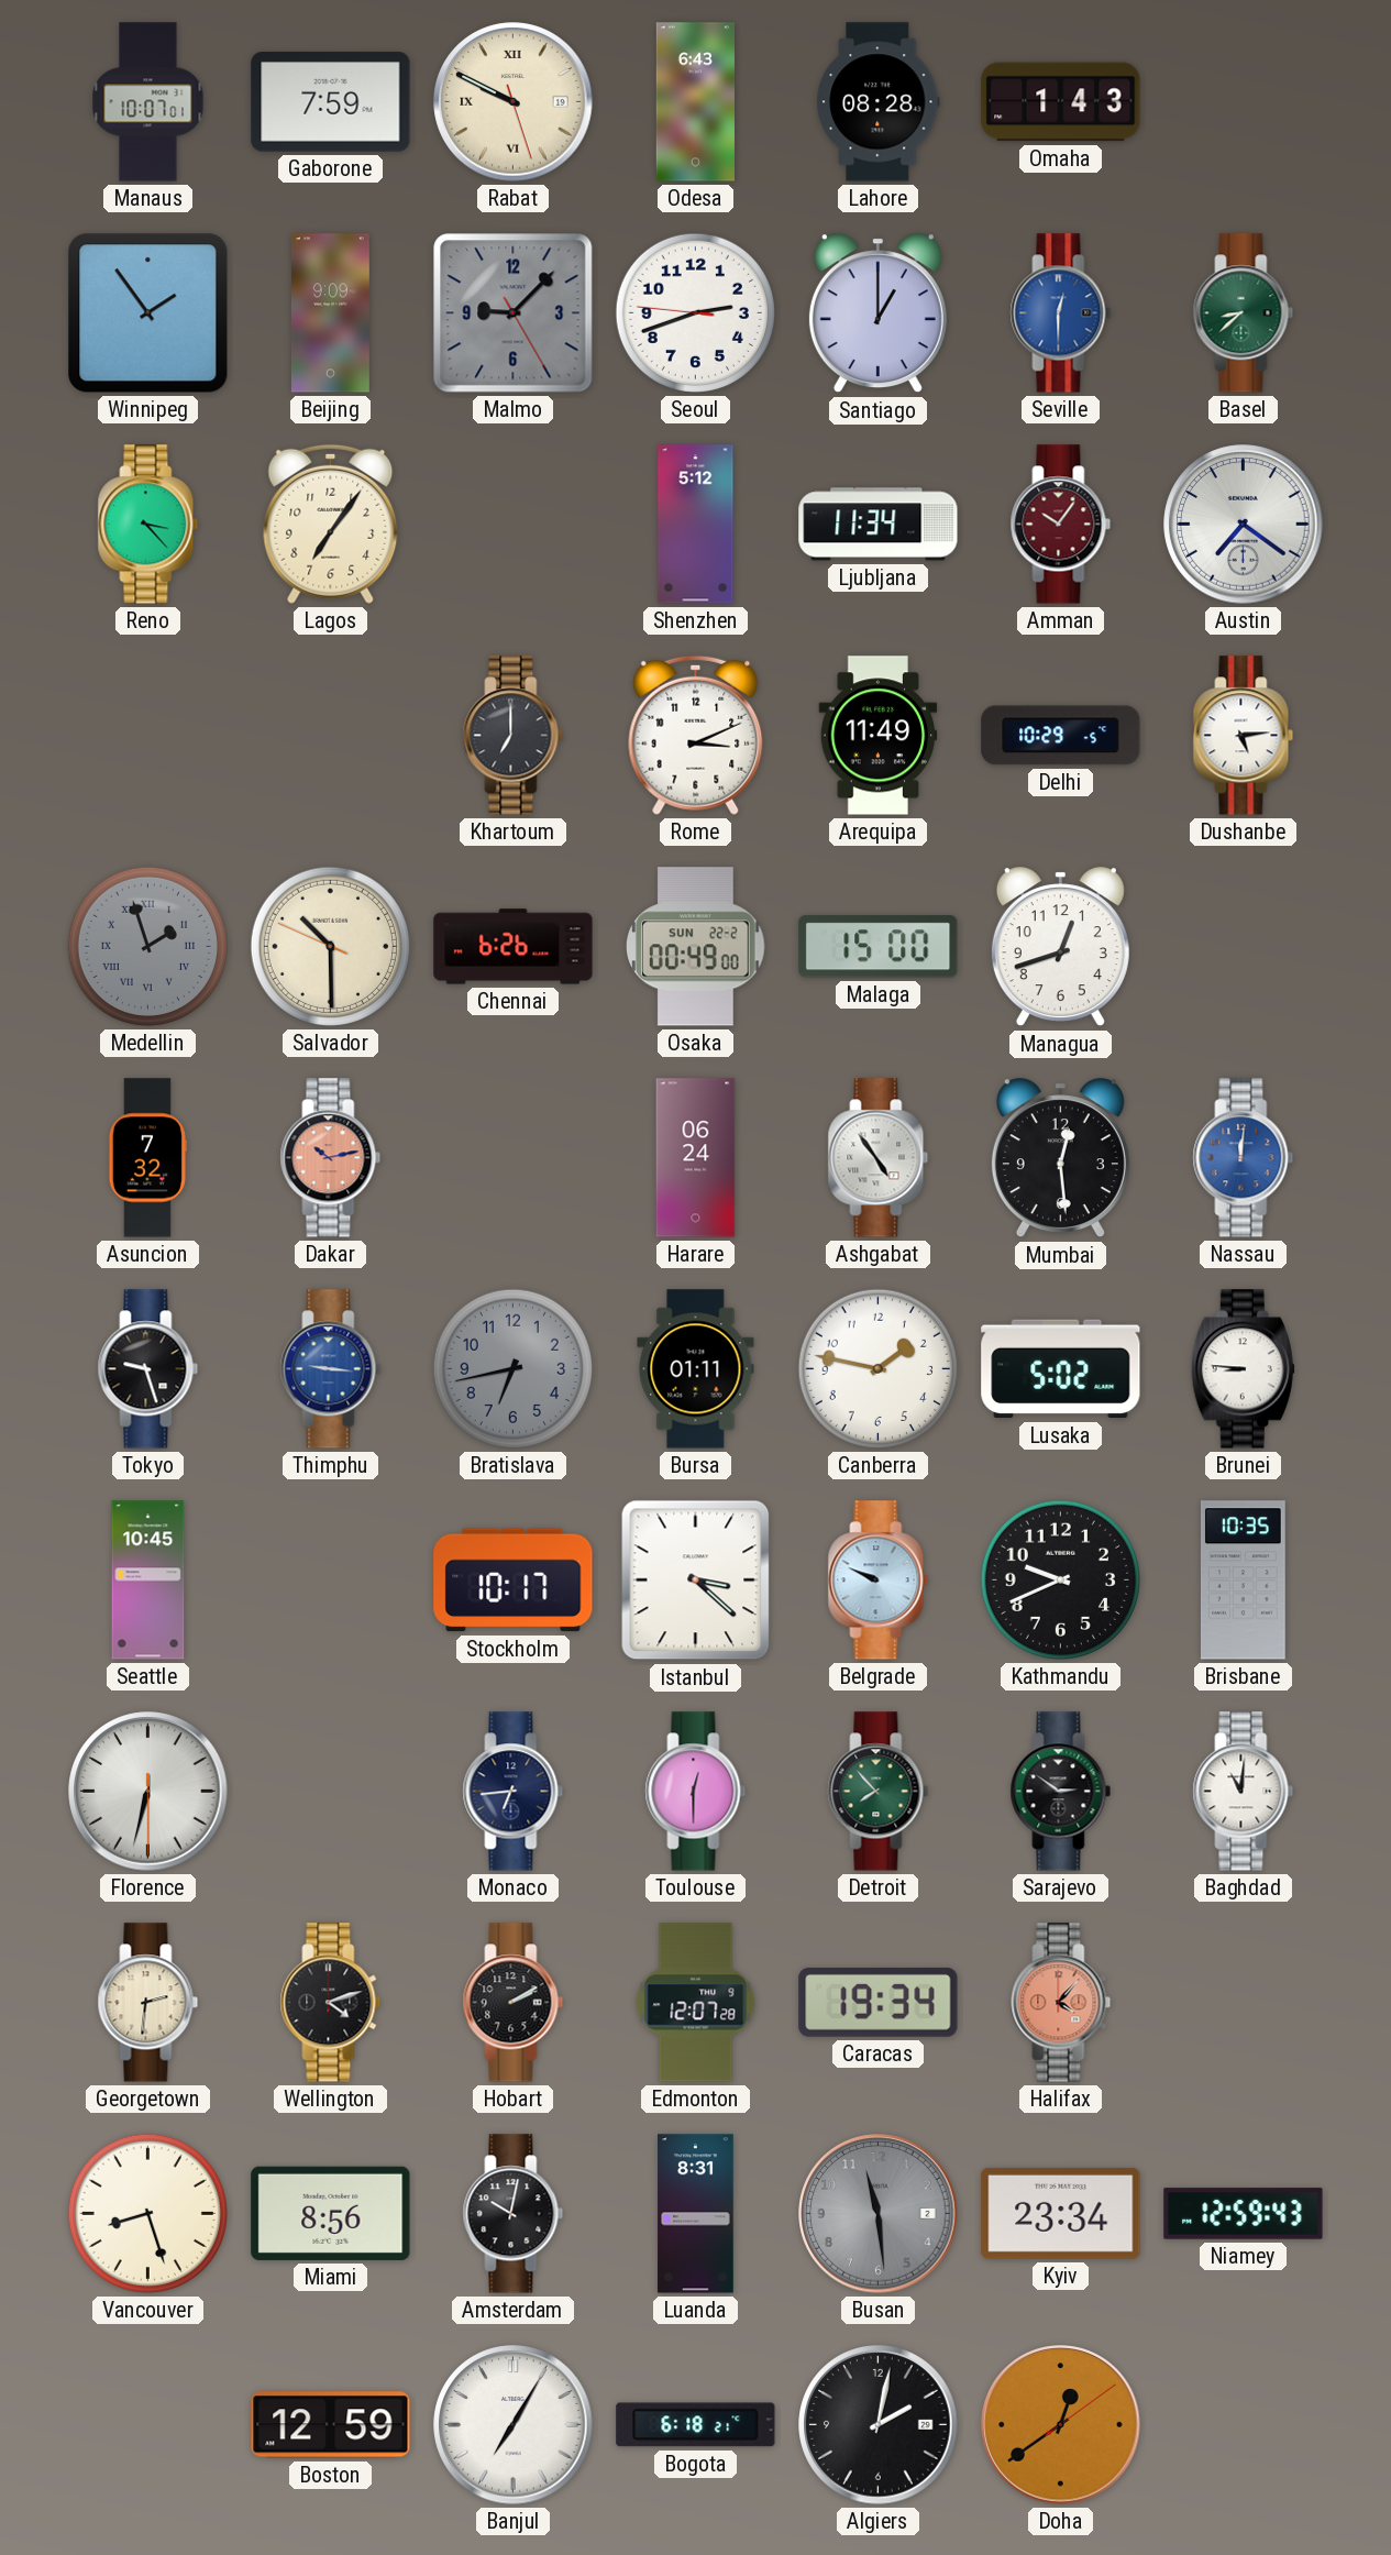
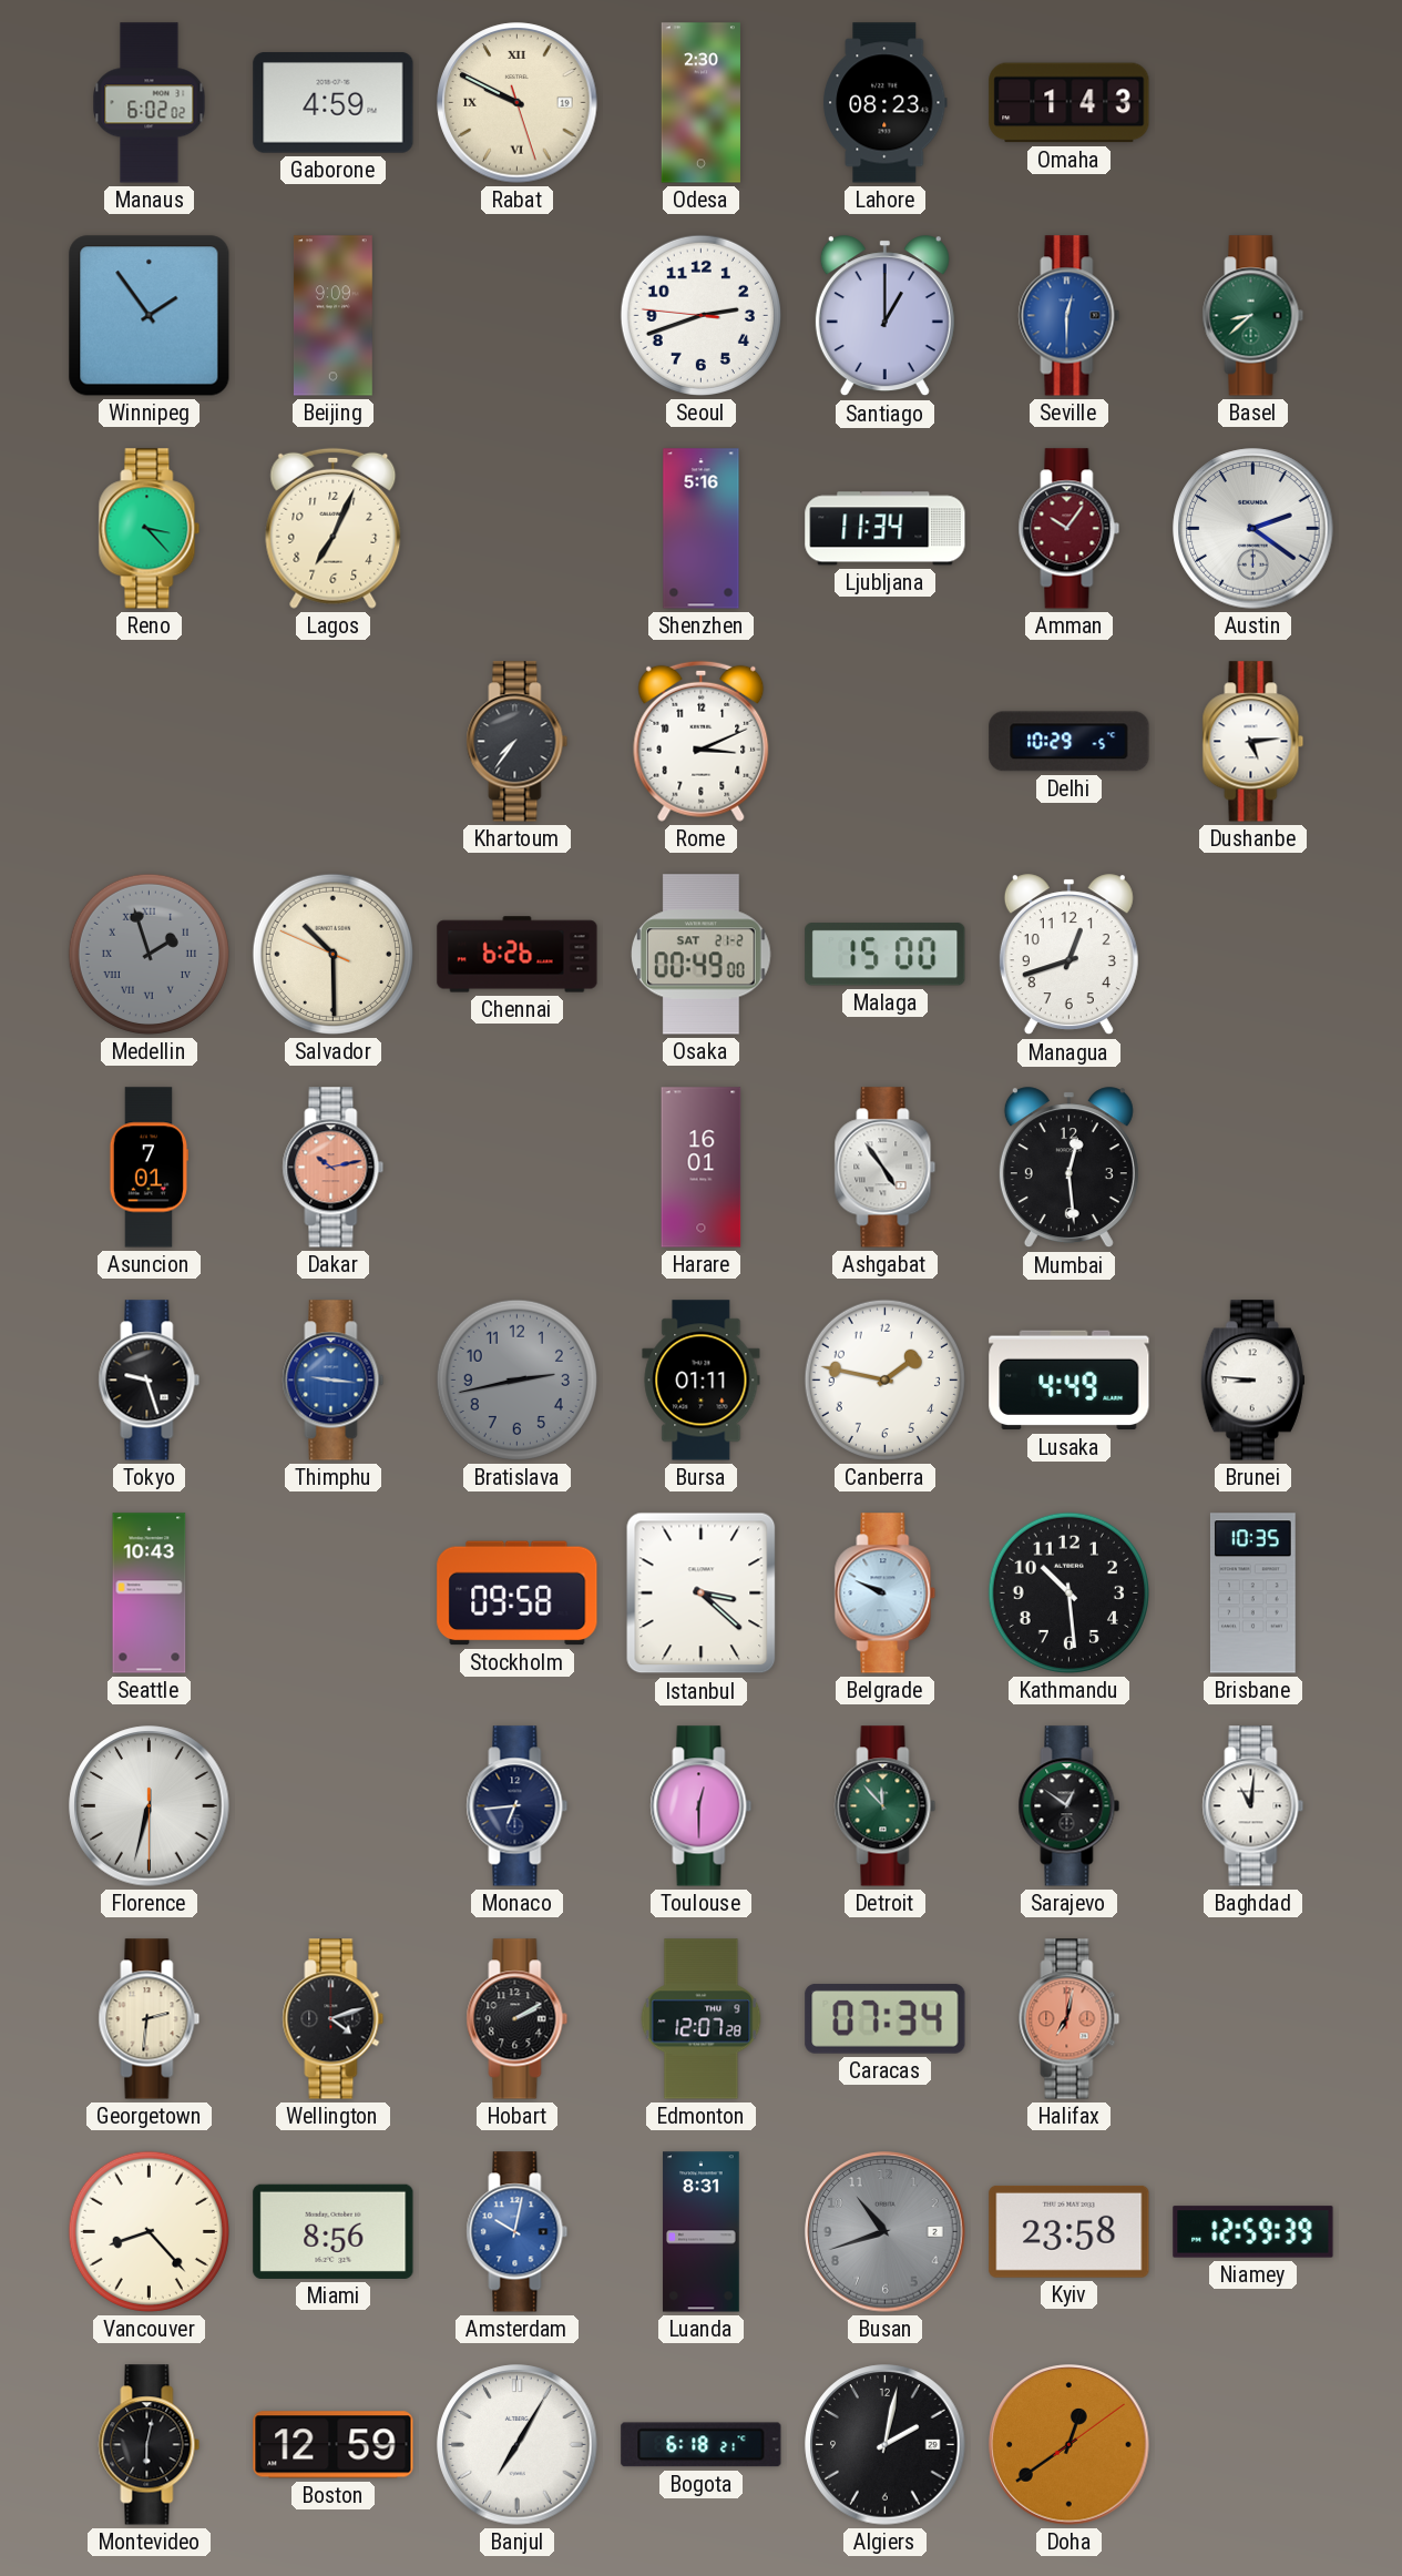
Manaus: 10:07 -> 6:02 (150, 103)
Gaborone: 7:59 -> 4:59 (334, 103)
Odesa: 6:43 -> 2:30 (700, 103)
Lahore: 08:28 -> 08:23 (886, 103)
Malmo: 9:07 -> none (514, 313)
Lagos: 7:06 -> 7:04 (334, 528)
Shenzhen: 5:12 -> 5:16 (702, 529)
Austin: 7:21 -> 2:21 (1253, 529)
Khartoum: 7:00 -> 7:36 (518, 742)
Arequipa: 11:49 -> none (879, 736)
Osaka date: SUN 22-2 -> SAT 21-2 (702, 955)
Asuncion: 7:32 -> 7:01 (149, 1168)
Harare: 06:24 -> 16:01 (702, 1168)
Nassau: 12:01 -> none (1244, 1158)
Bratislava: 6:43 -> 2:43 (516, 1379)
Lusaka: 5:02 -> 4:49 (1070, 1381)
Seattle: 10:45 -> 10:43 (150, 1594)
Stockholm: 10:17 -> 09:58 (518, 1594)
Kathmandu: 9:41 -> 10:29 (1068, 1592)
Detroit: 7:53 -> 11:53 (886, 1806)
Sarajevo: 2:51 -> 12:51 (1070, 1806)
Caracas: 19:34 -> 07:34 (886, 2018)
Halifax: 4:07 -> 7:02 (1070, 2019)
Vancouver: 8:27 -> 8:23 (149, 2231)
Amsterdam dial: black -> blue (518, 2232)
Busan: 11:29 -> 10:42 (886, 2232)
Kyiv: 23:34 -> 23:58 (1070, 2231)
Niamey: 12:59:43 -> 12:59:39 (1253, 2232)
Montevideo: none -> 6:02 (150, 2445)
